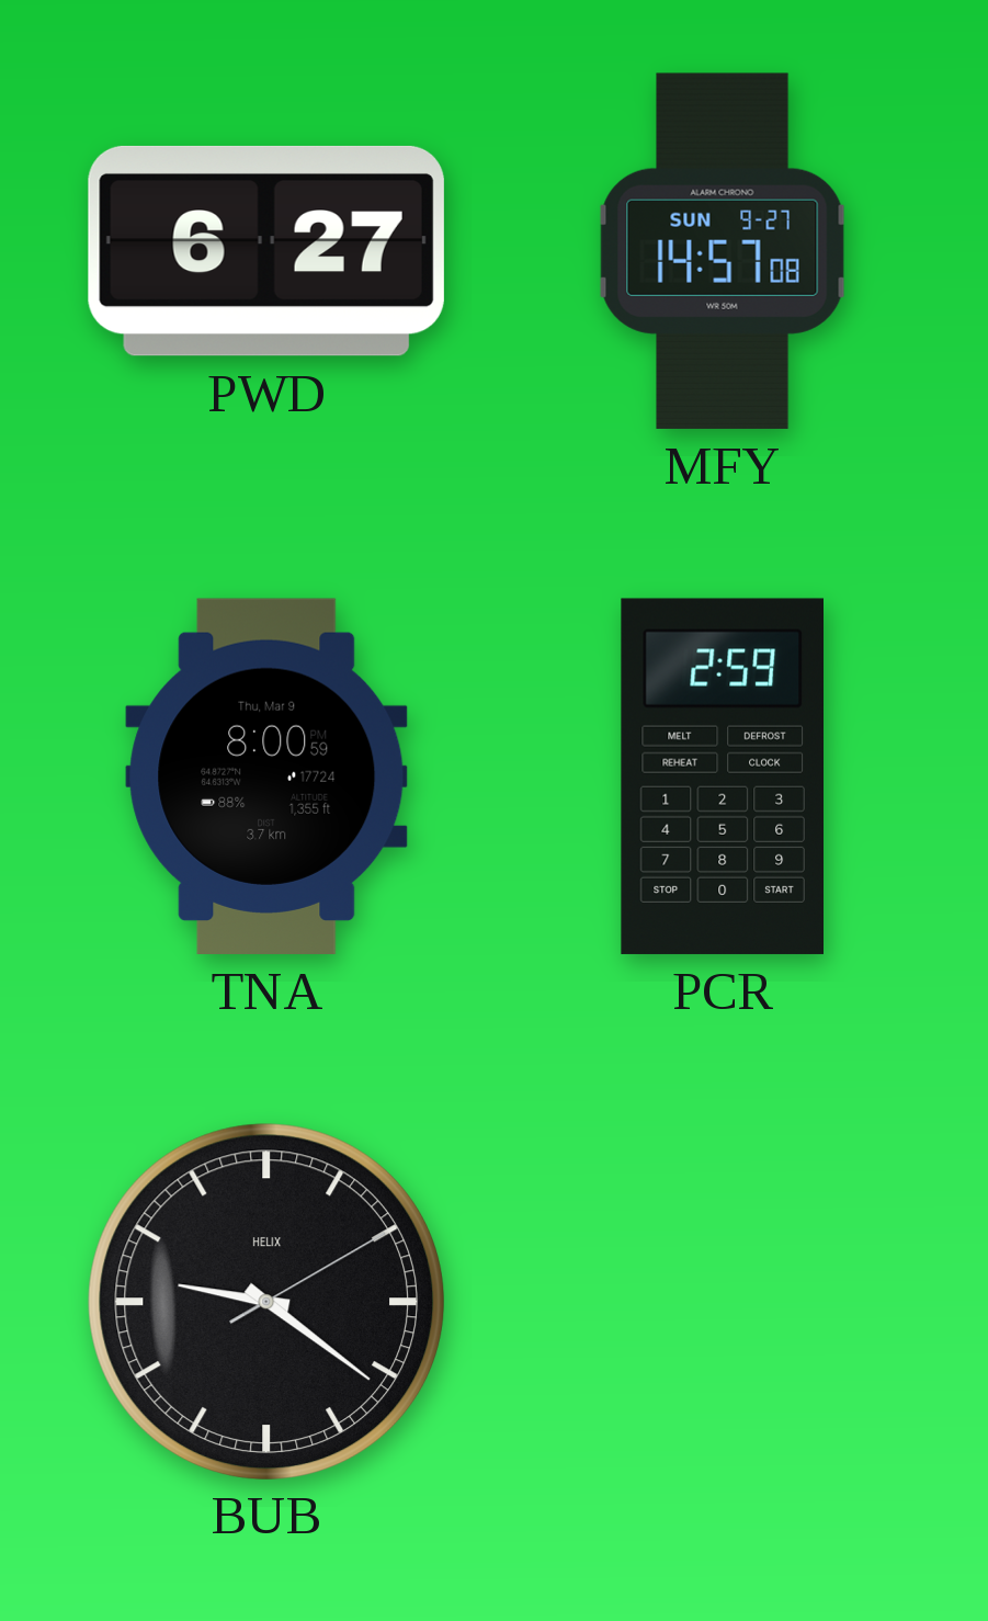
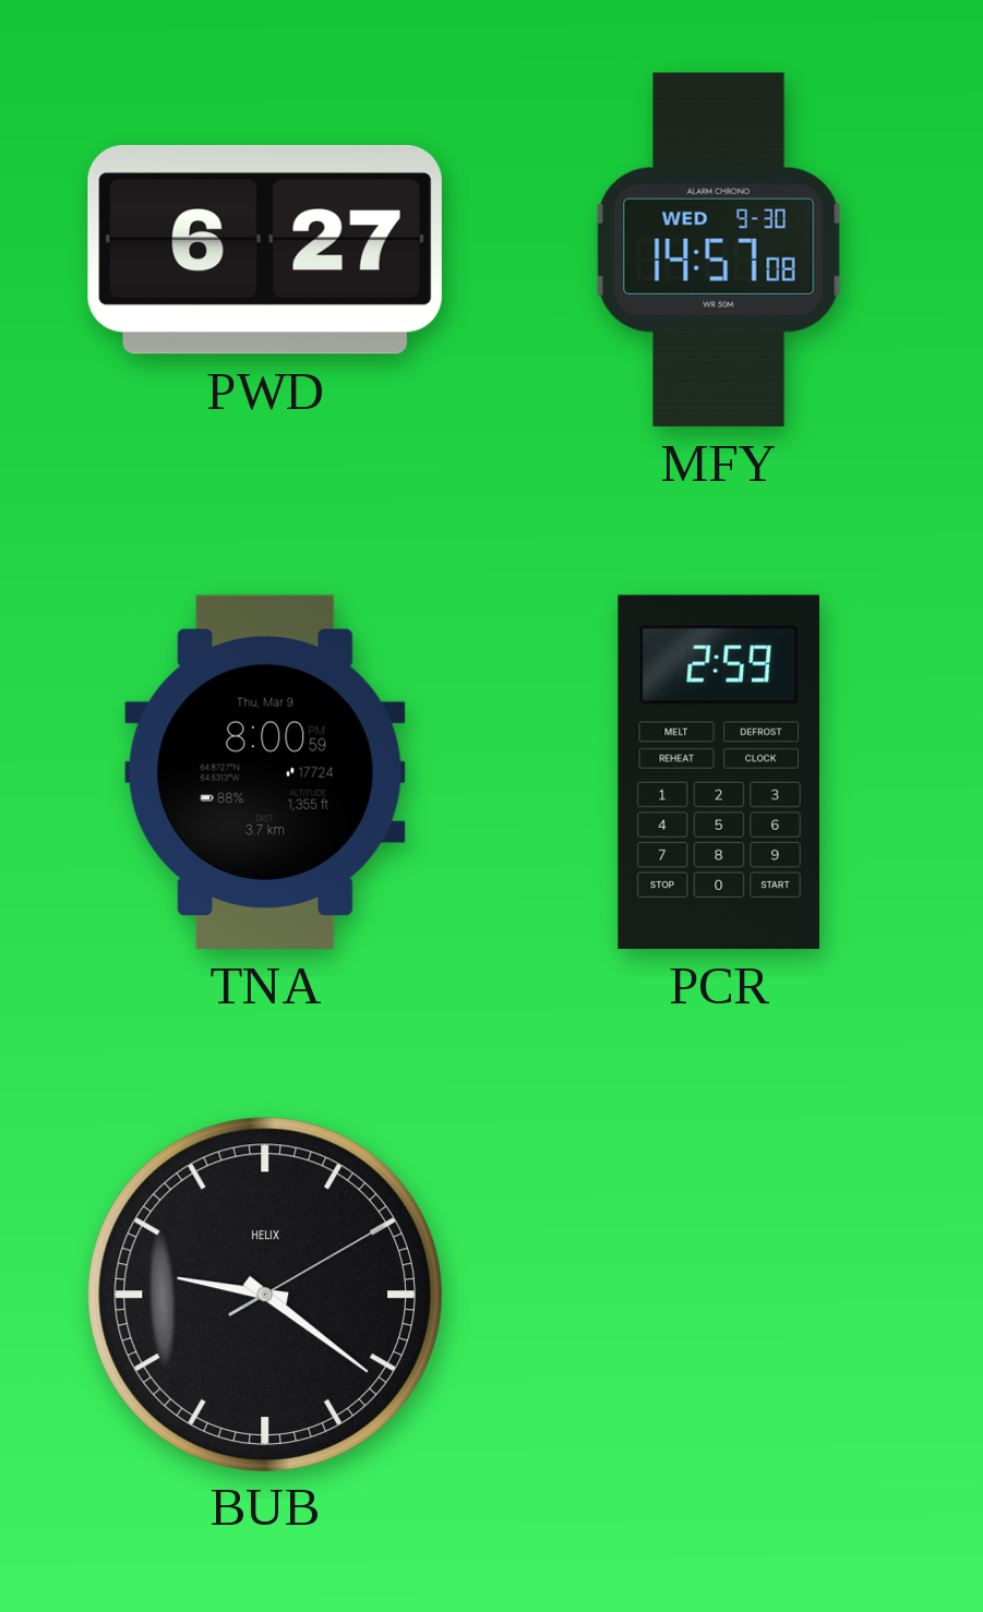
MFY date: SUN 9-27 -> WED 9-30 (719, 250)
